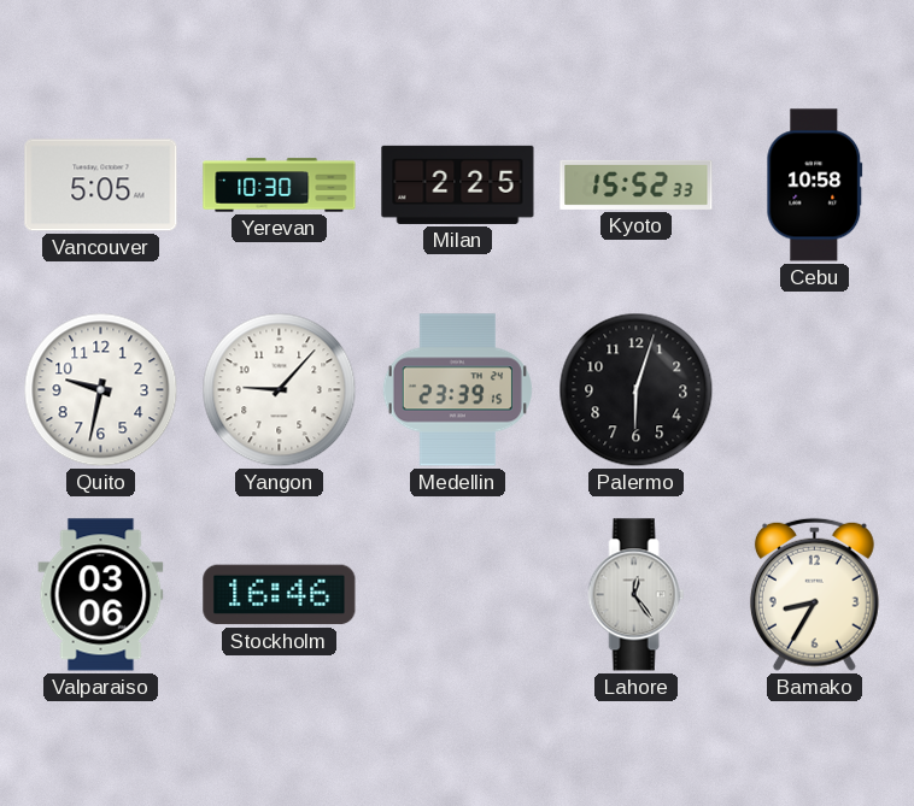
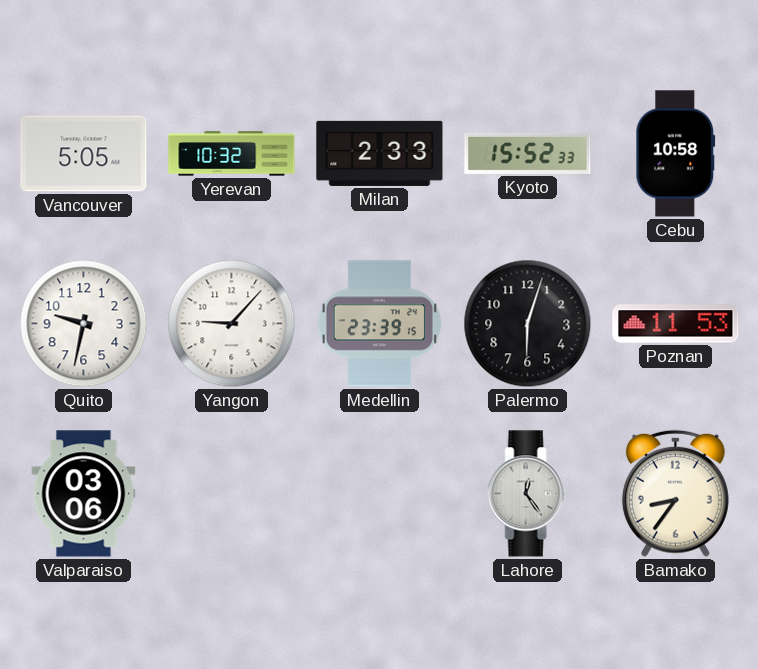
Yerevan: 10:30 -> 10:32 (232, 154)
Milan: 2:25 -> 2:33 (380, 153)
Poznan: none -> 11:53 (676, 324)
Stockholm: 16:46 -> none (280, 595)
Bamako: 8:35 -> 8:36 (675, 493)
